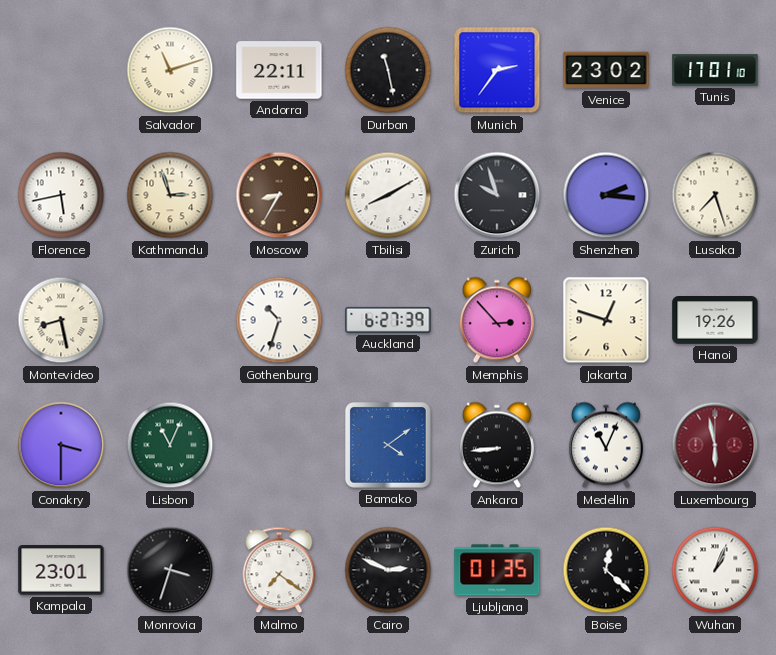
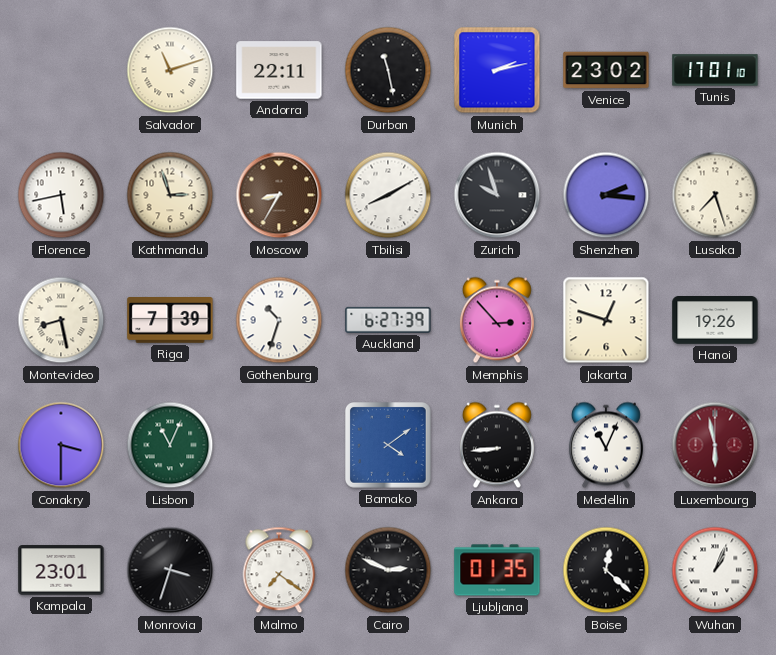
Munich: 2:36 -> 2:13 (497, 70)
Riga: none -> 7:39 (170, 321)
